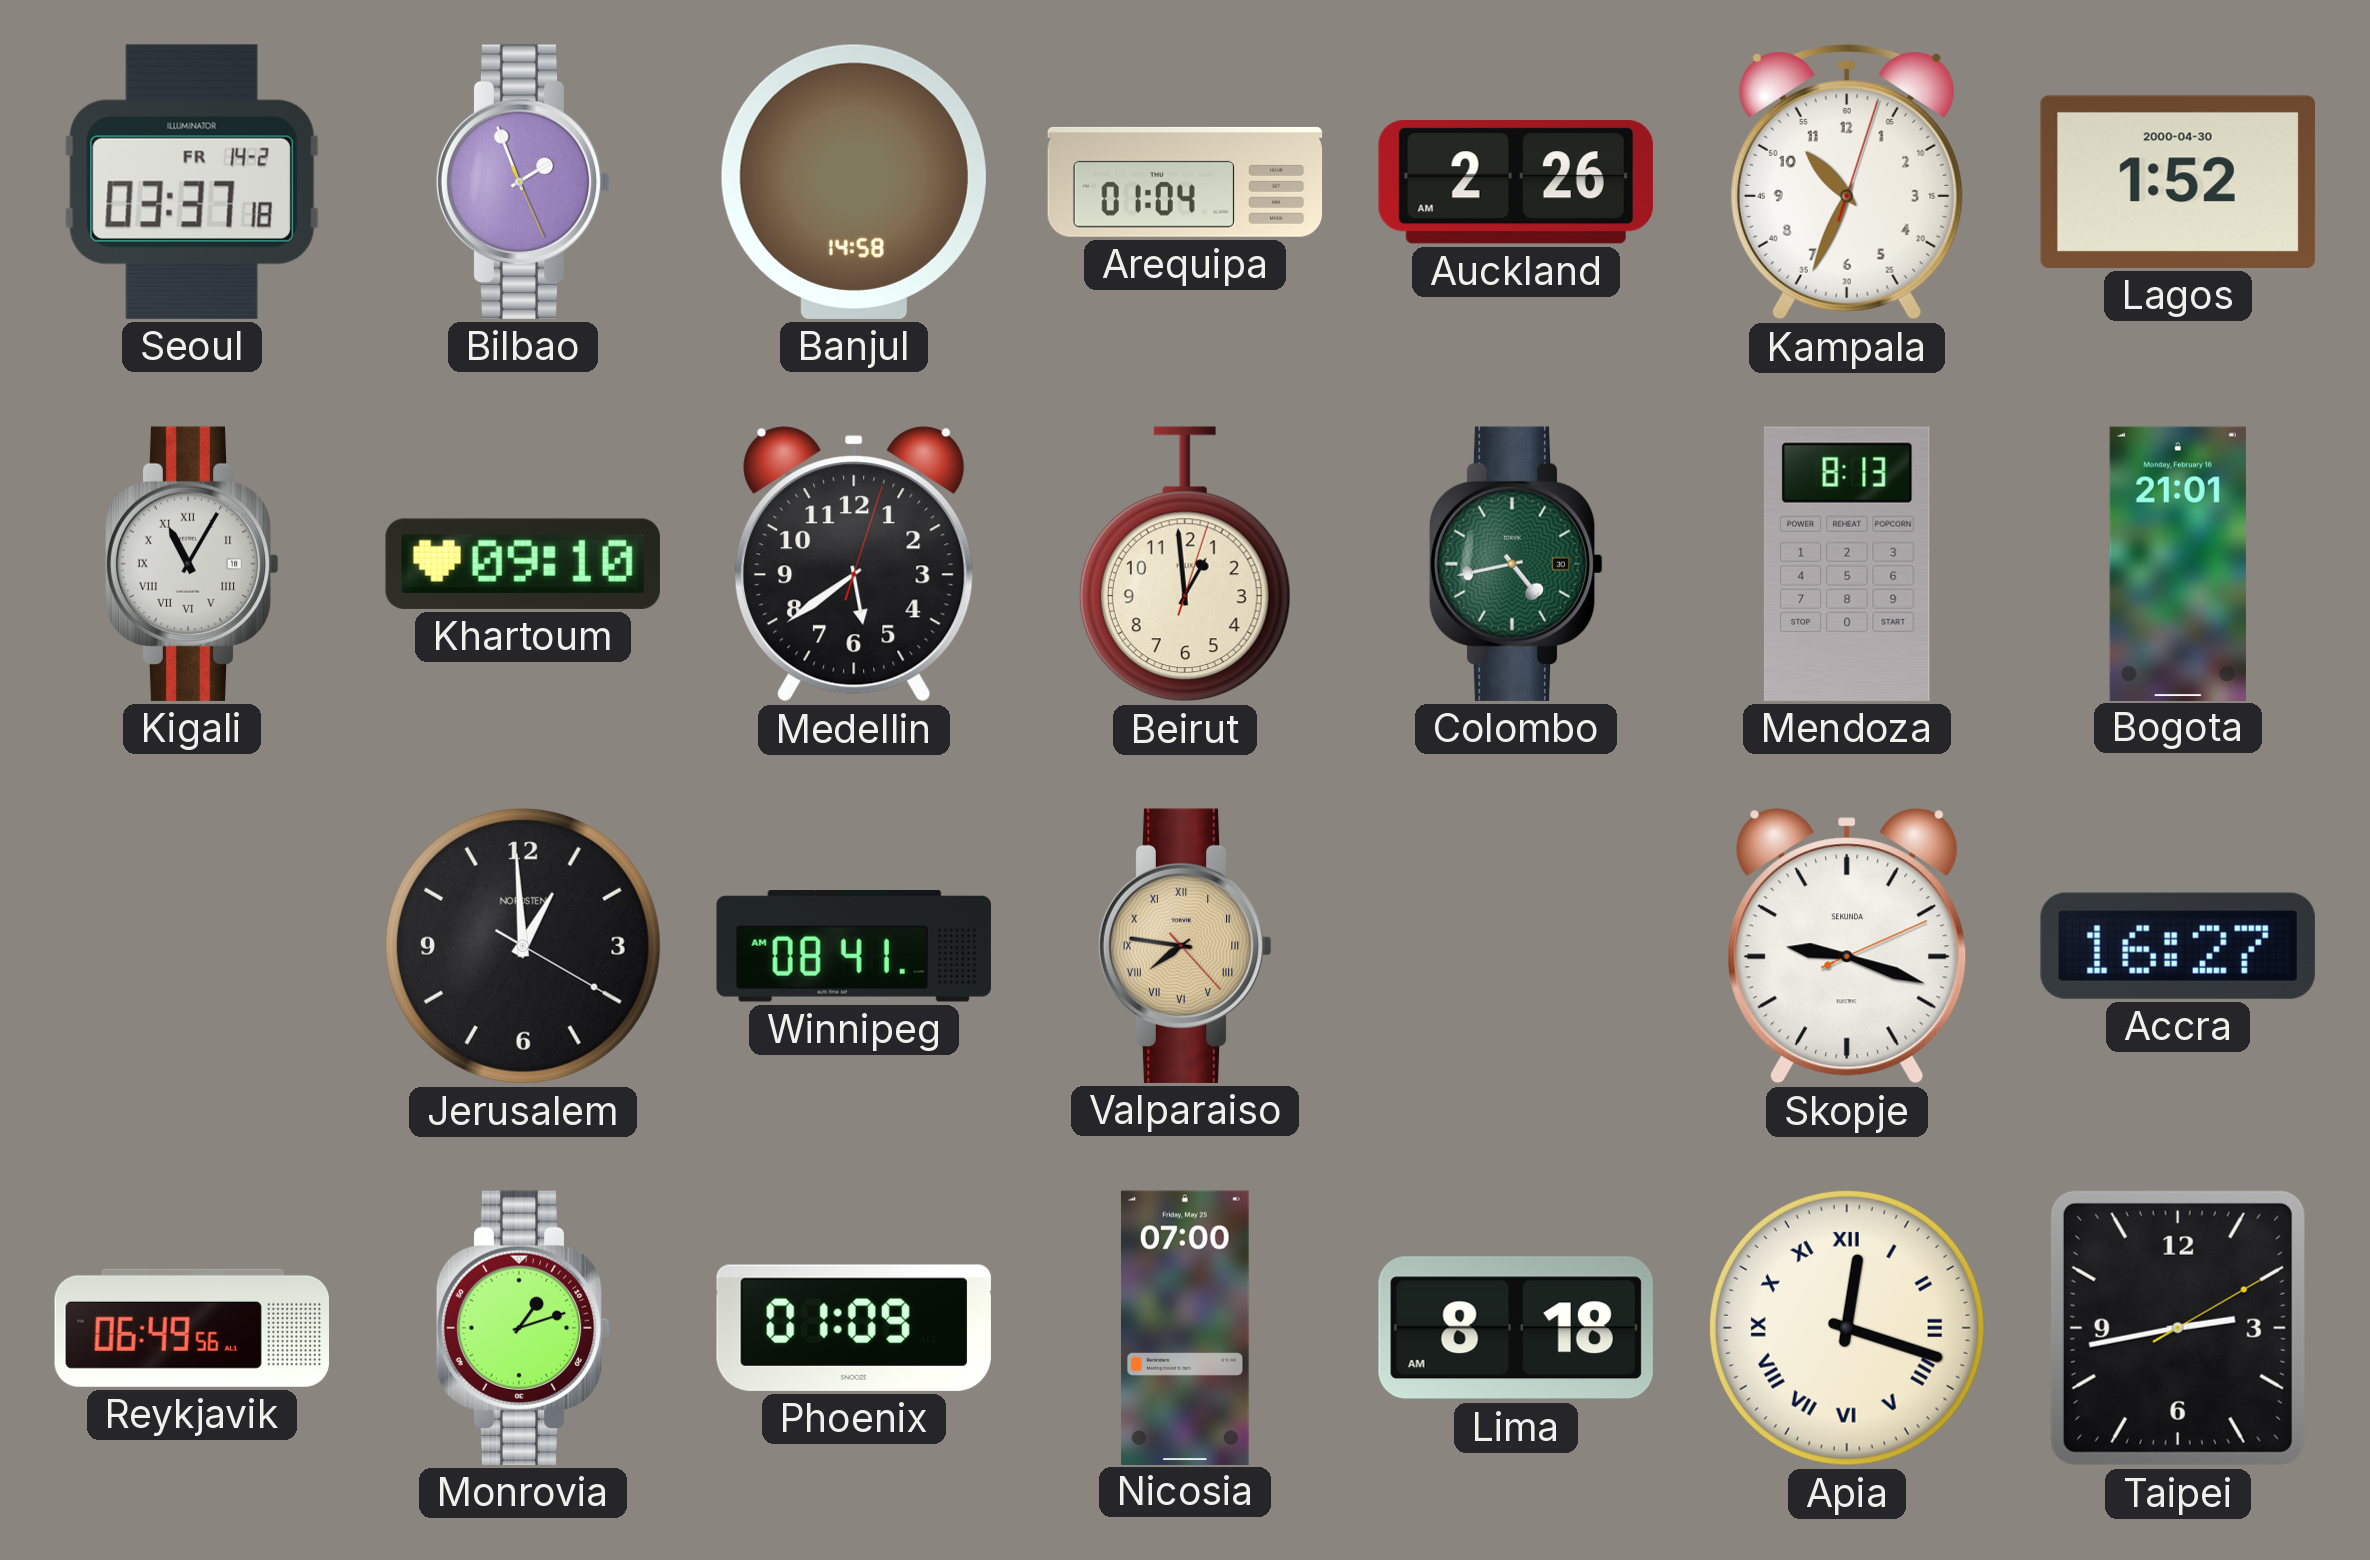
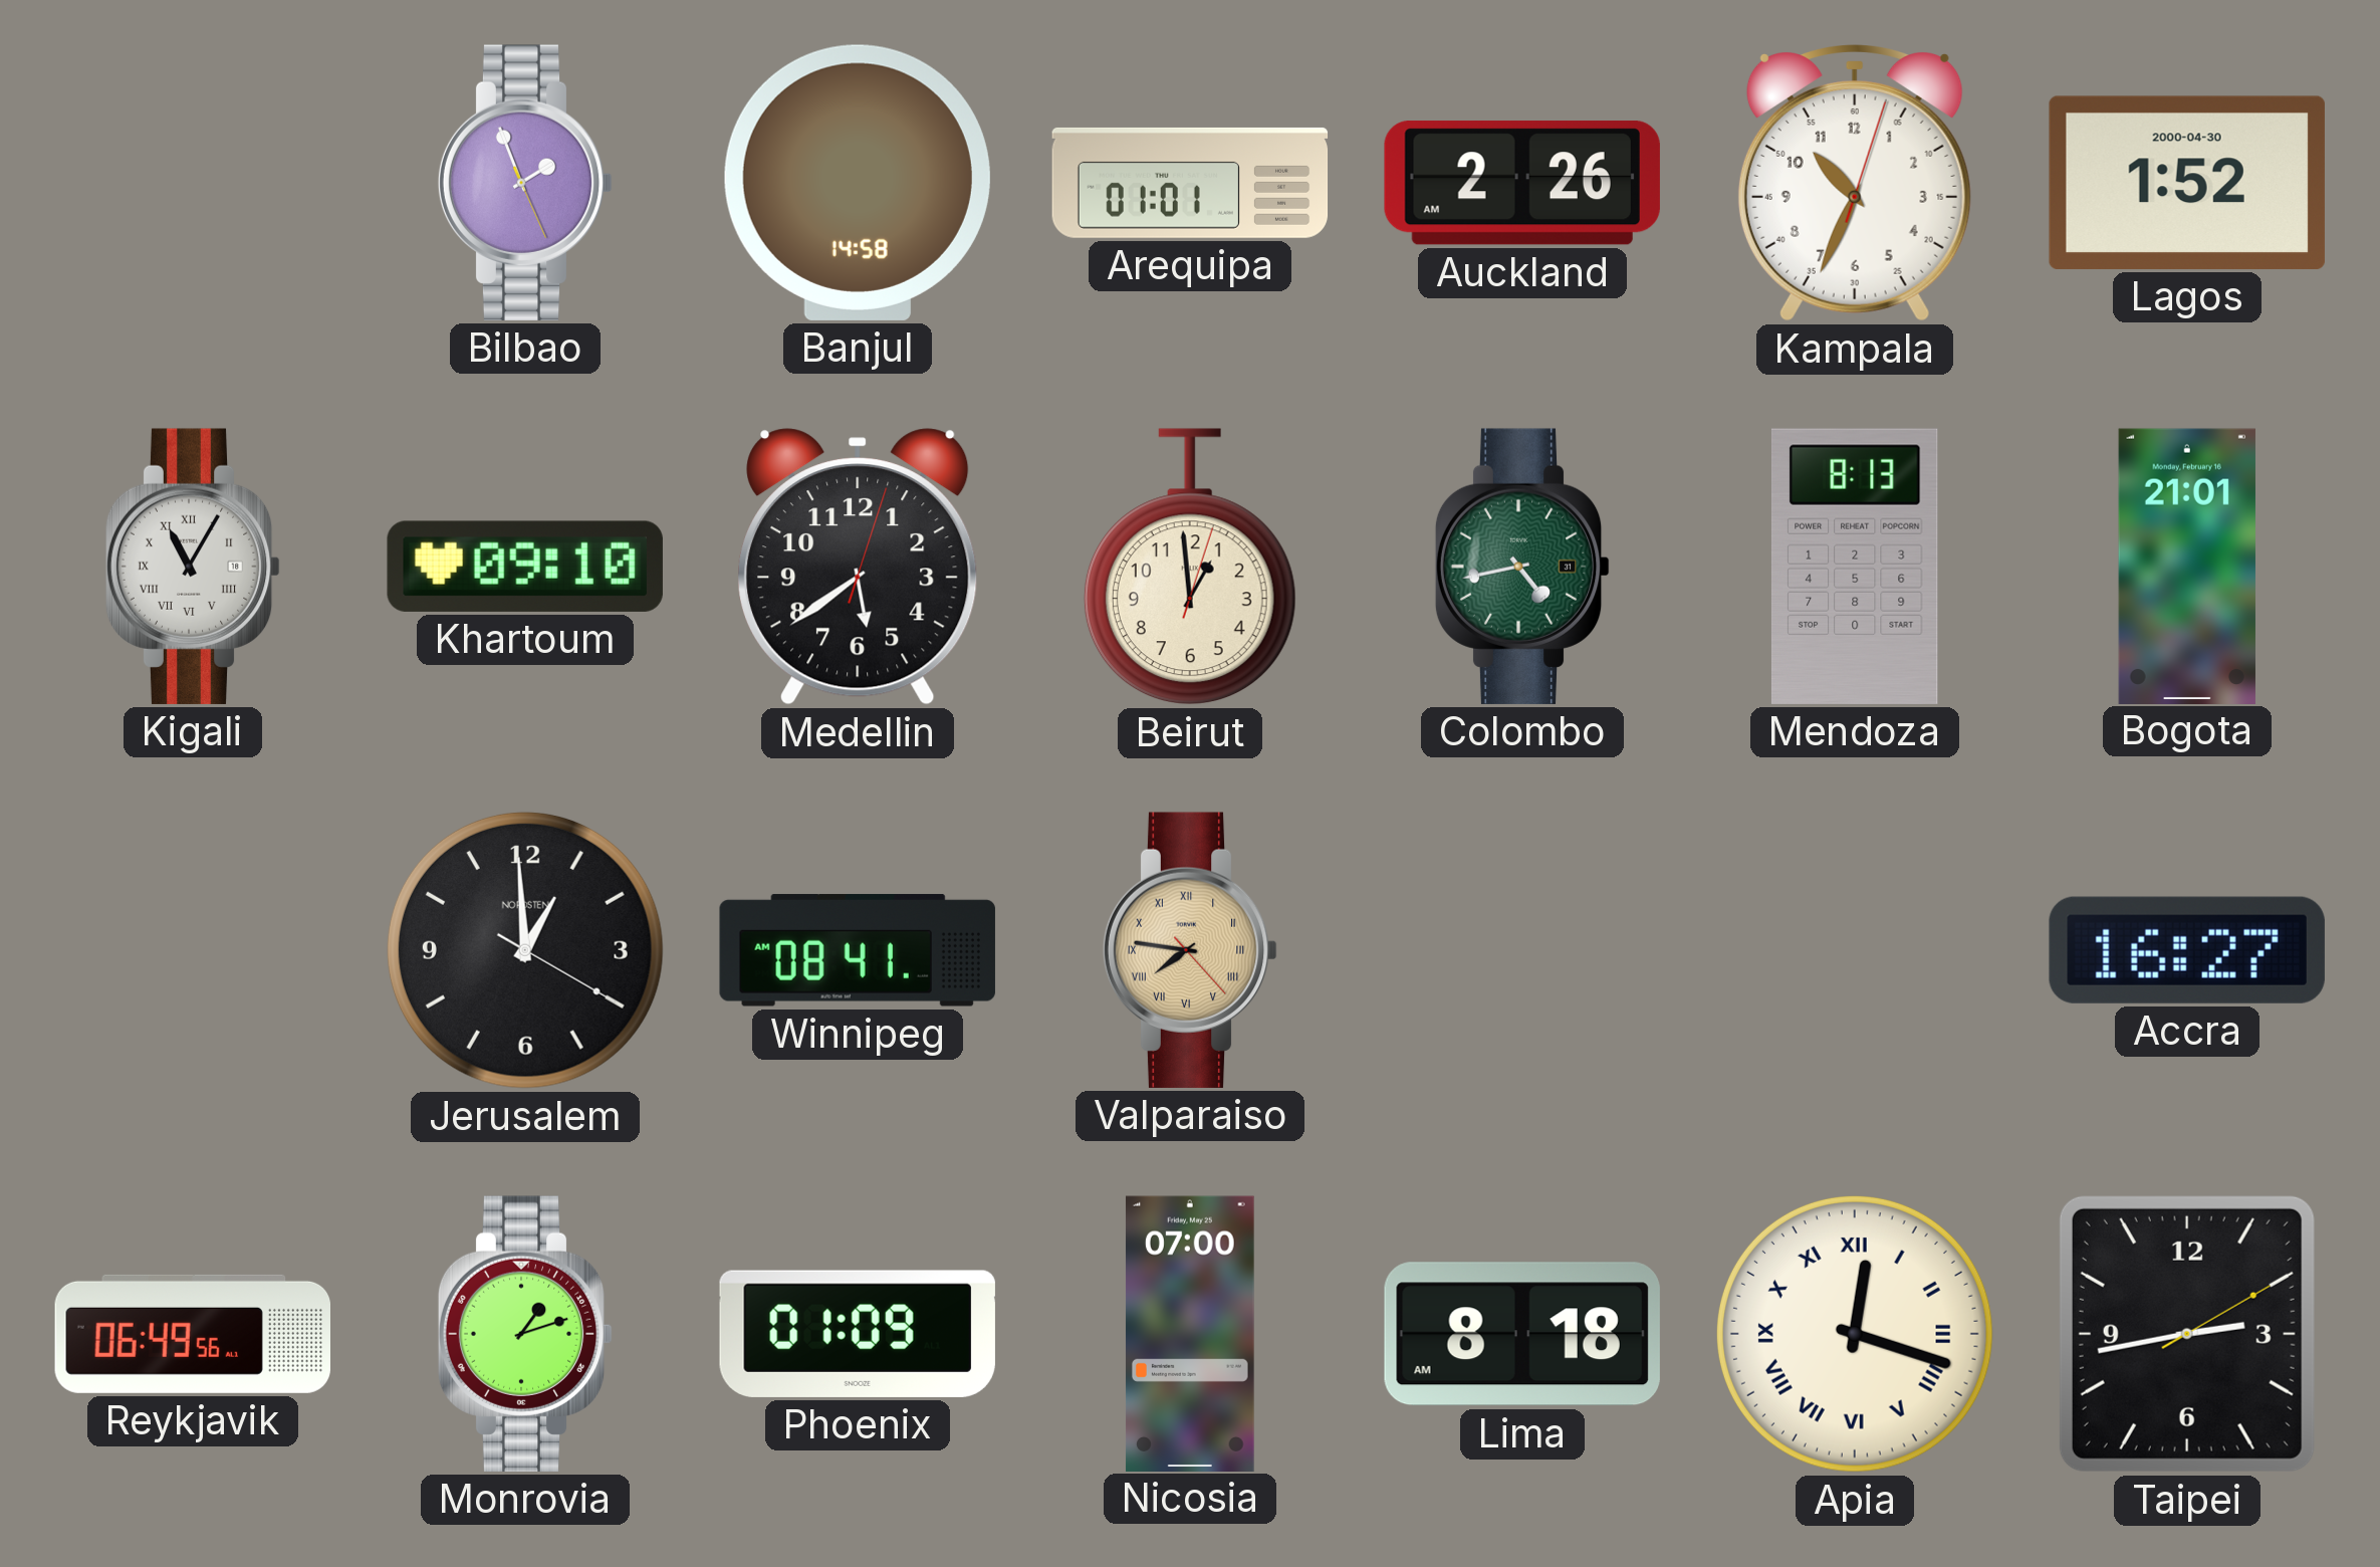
Seoul: 03:37 -> none (192, 182)
Arequipa: 01:04 -> 01:01 (1190, 183)
Colombo date: 30 -> 31 (1522, 567)
Skopje: 9:18 -> none (1847, 946)
